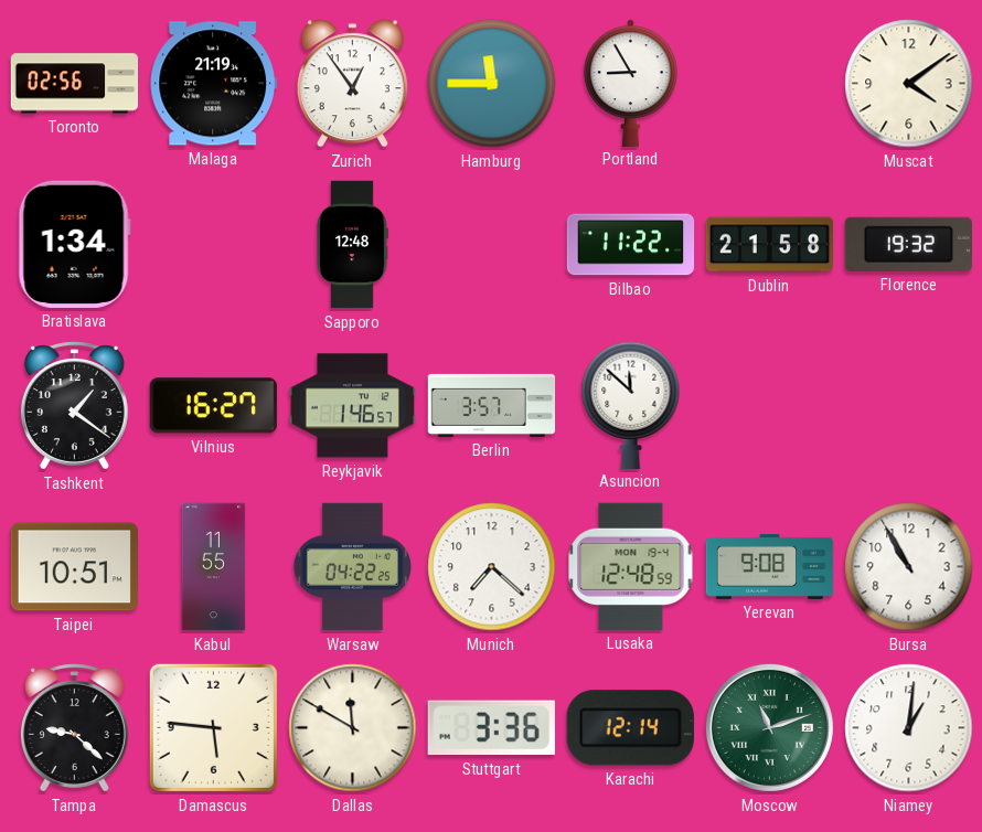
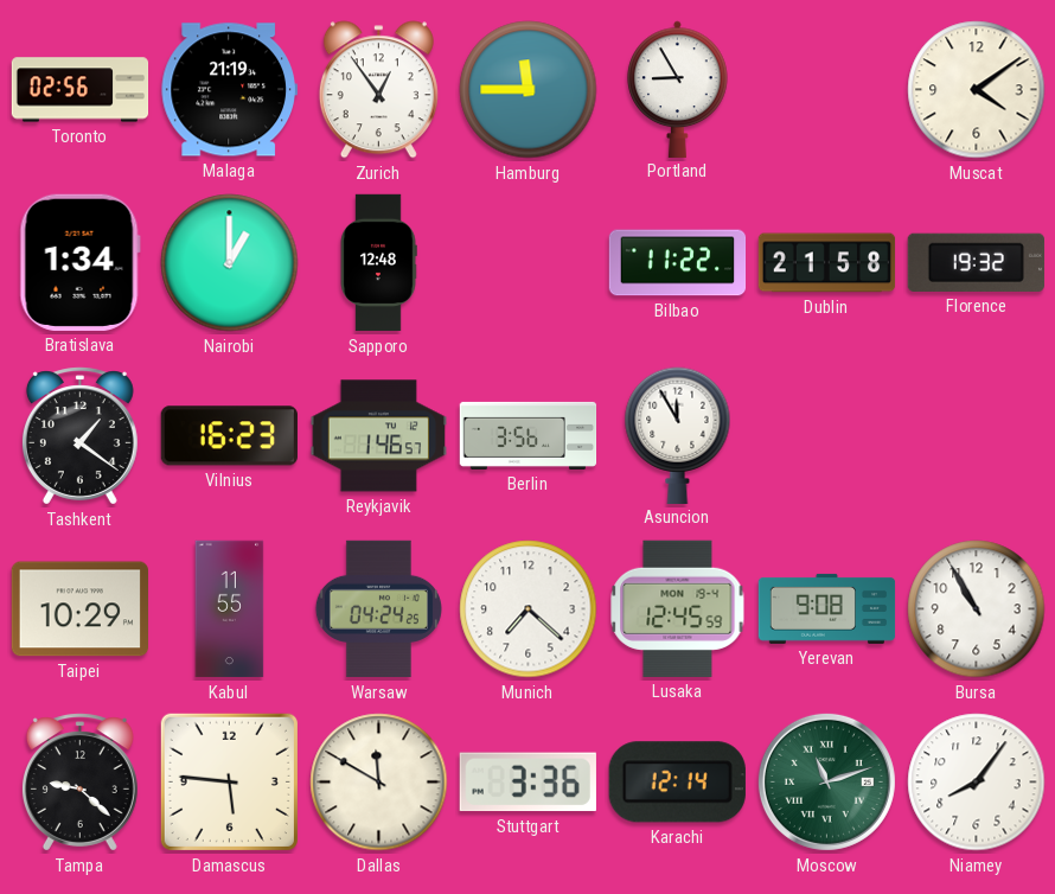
Nairobi: none -> 1:00 (230, 263)
Vilnius: 16:27 -> 16:23 (229, 436)
Berlin: 3:57 -> 3:56 (529, 435)
Asuncion: 11:52 -> 11:55 (678, 435)
Taipei: 10:51 -> 10:29 (79, 609)
Warsaw: 04:22 -> 04:24 (378, 609)
Lusaka: 12:48 -> 12:45 (678, 608)
Niamey: 1:01 -> 8:06 (977, 783)
